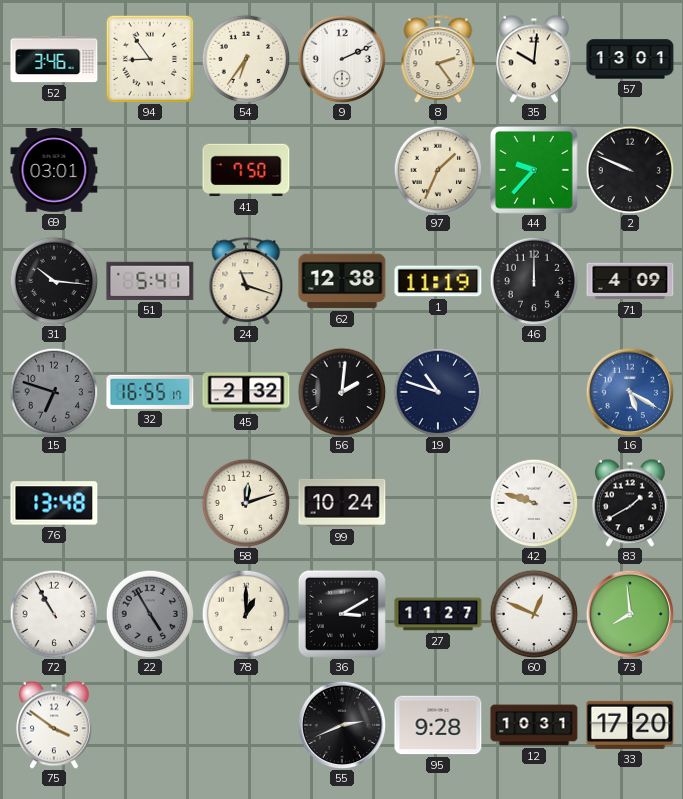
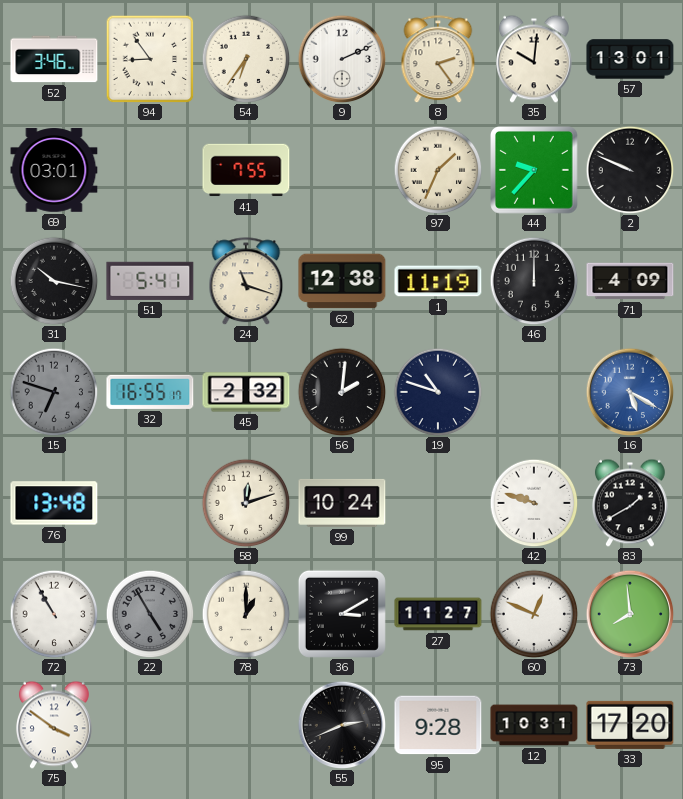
41: 7:50 -> 7:55 (246, 170)
31: 10:16 -> 10:17 (54, 281)
